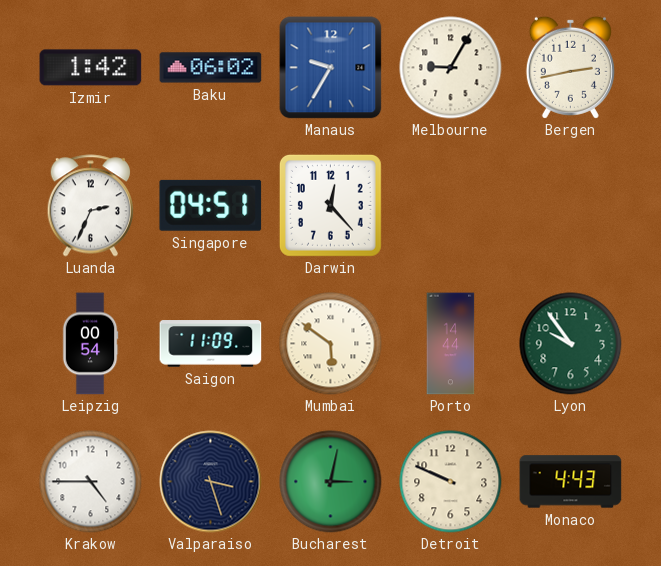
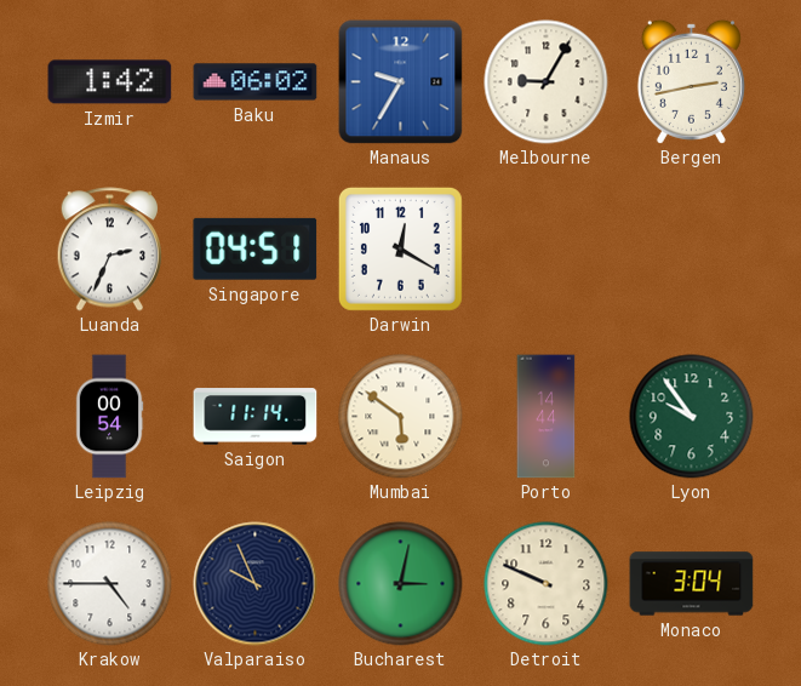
Darwin: 12:23 -> 12:20 (400, 248)
Saigon: 11:09 -> 11:14 (256, 417)
Valparaiso: 3:27 -> 9:56 (256, 584)
Monaco: 4:43 -> 3:04 (692, 584)
